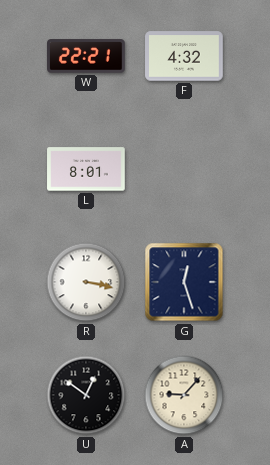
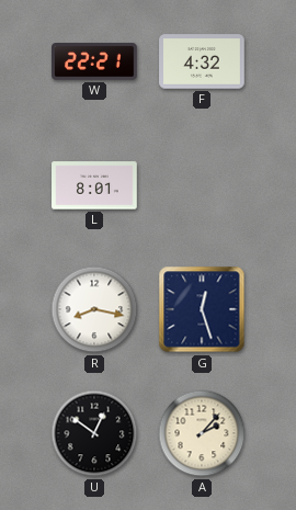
R: 3:17 -> 8:17 (94, 309)
A: 9:07 -> 2:07 (202, 433)
